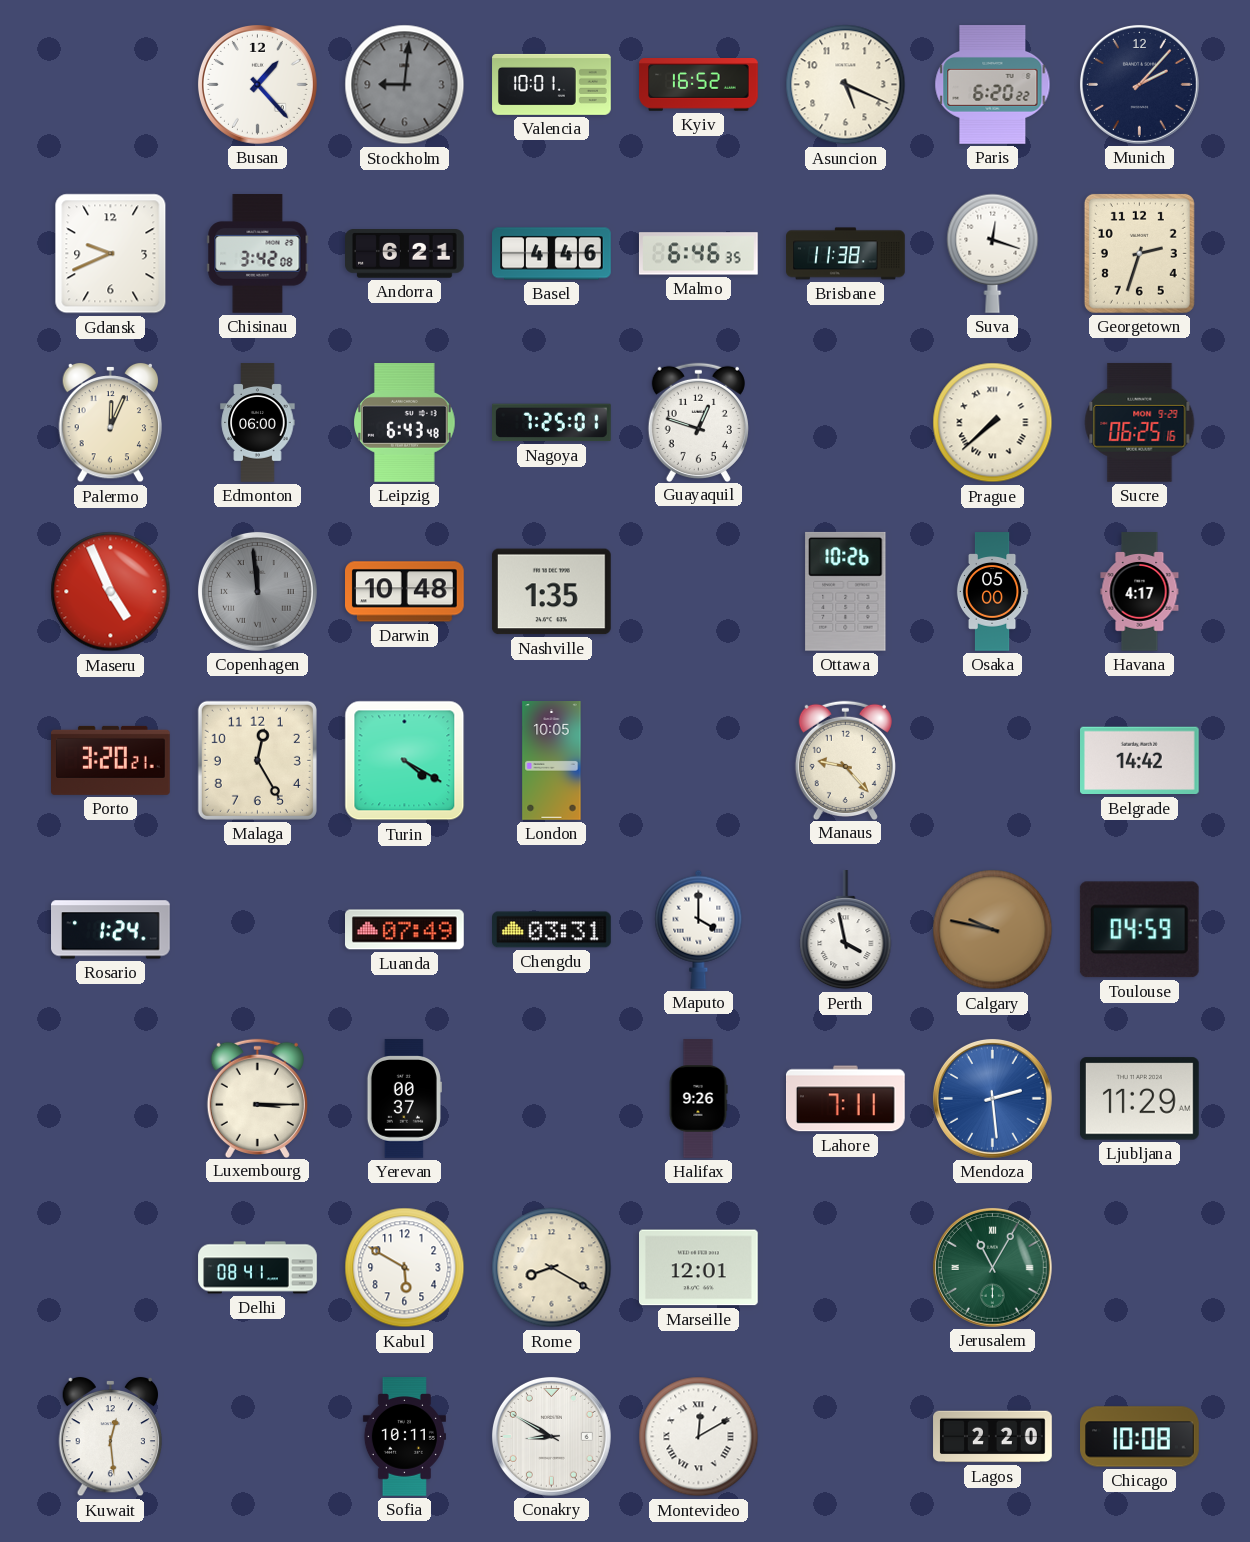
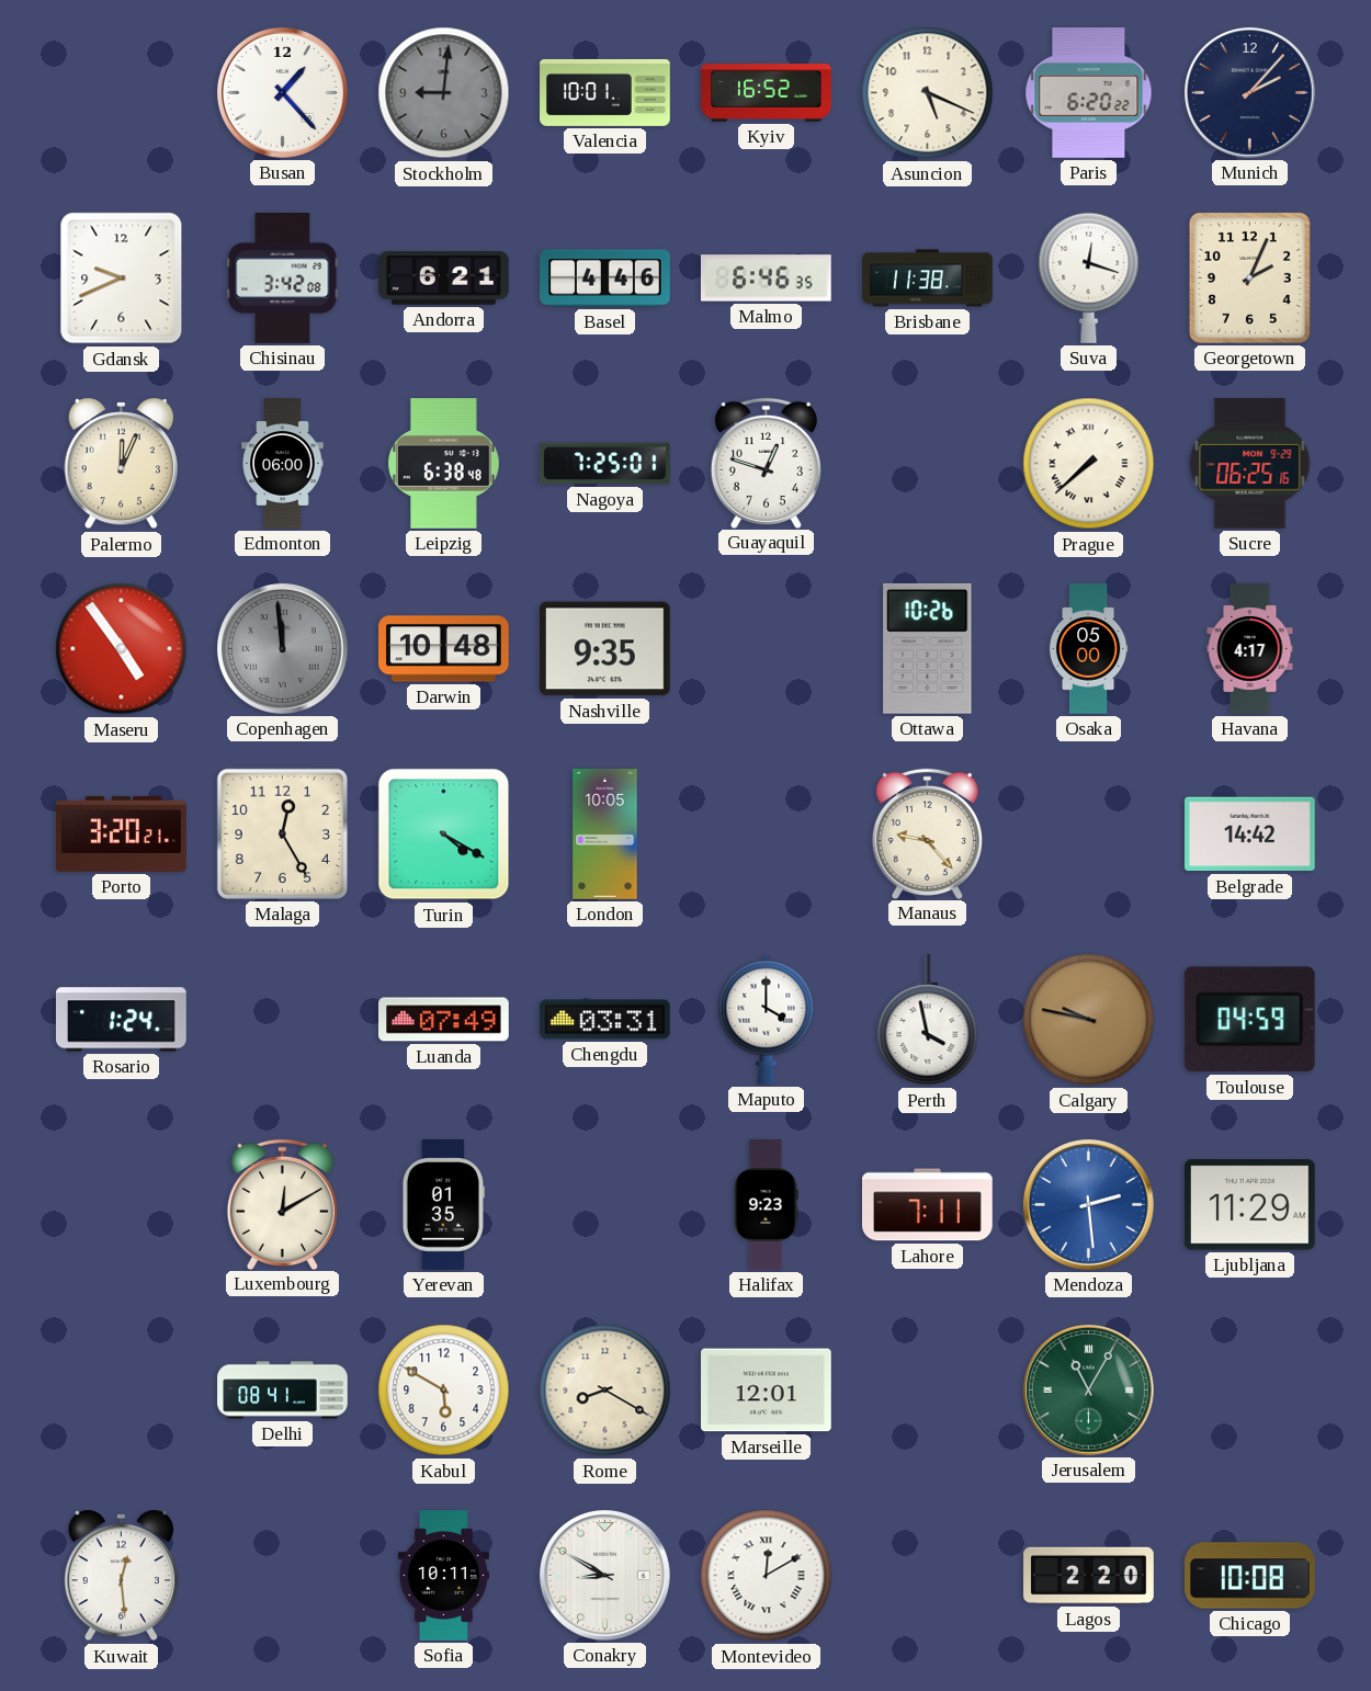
Georgetown: 2:33 -> 2:04 (1249, 277)
Leipzig: 6:43 -> 6:38 (444, 464)
Maseru: 4:56 -> 4:54 (122, 649)
Nashville: 1:35 -> 9:35 (604, 649)
Luxembourg: 3:15 -> 12:10 (282, 1204)
Yerevan: 00:37 -> 01:35 (443, 1205)
Halifax: 9:26 -> 9:23 (766, 1205)
